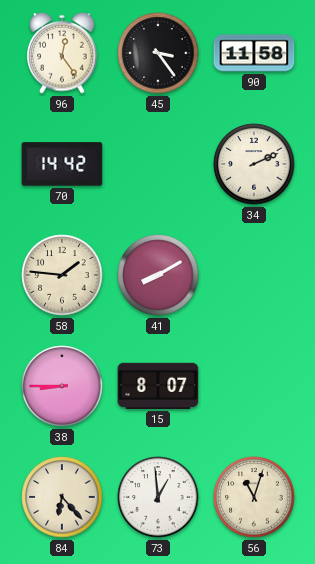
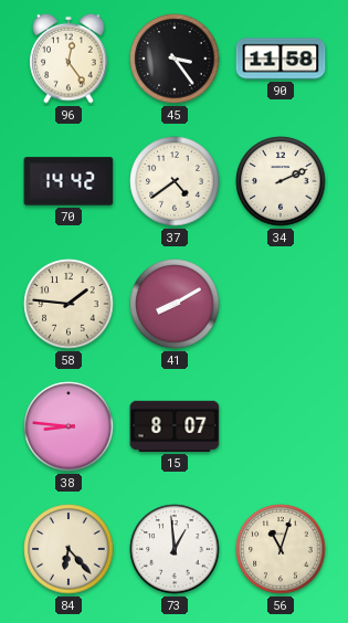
37: none -> 4:39 (175, 181)
38: 8:45 -> 8:46 (68, 426)
